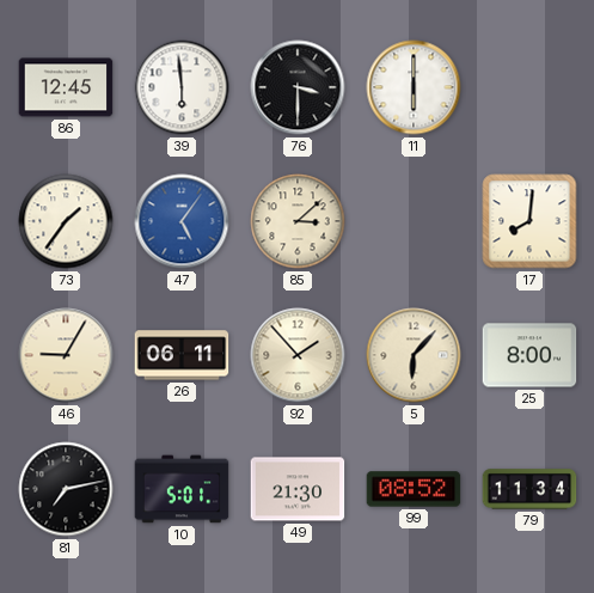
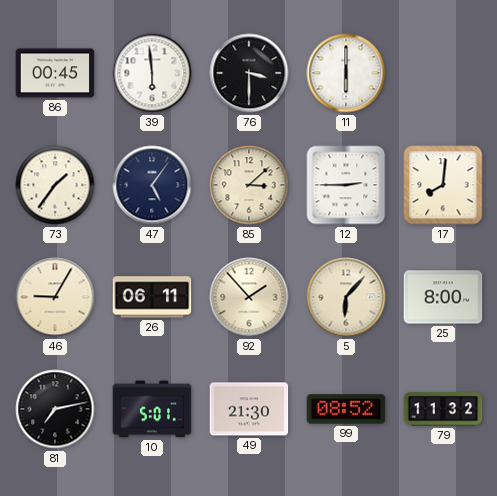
86: 12:45 -> 00:45 (55, 73)
47 dial: blue -> navy (152, 185)
12: none -> 2:45 (346, 185)
79: 11:34 -> 11:32 (443, 409)
